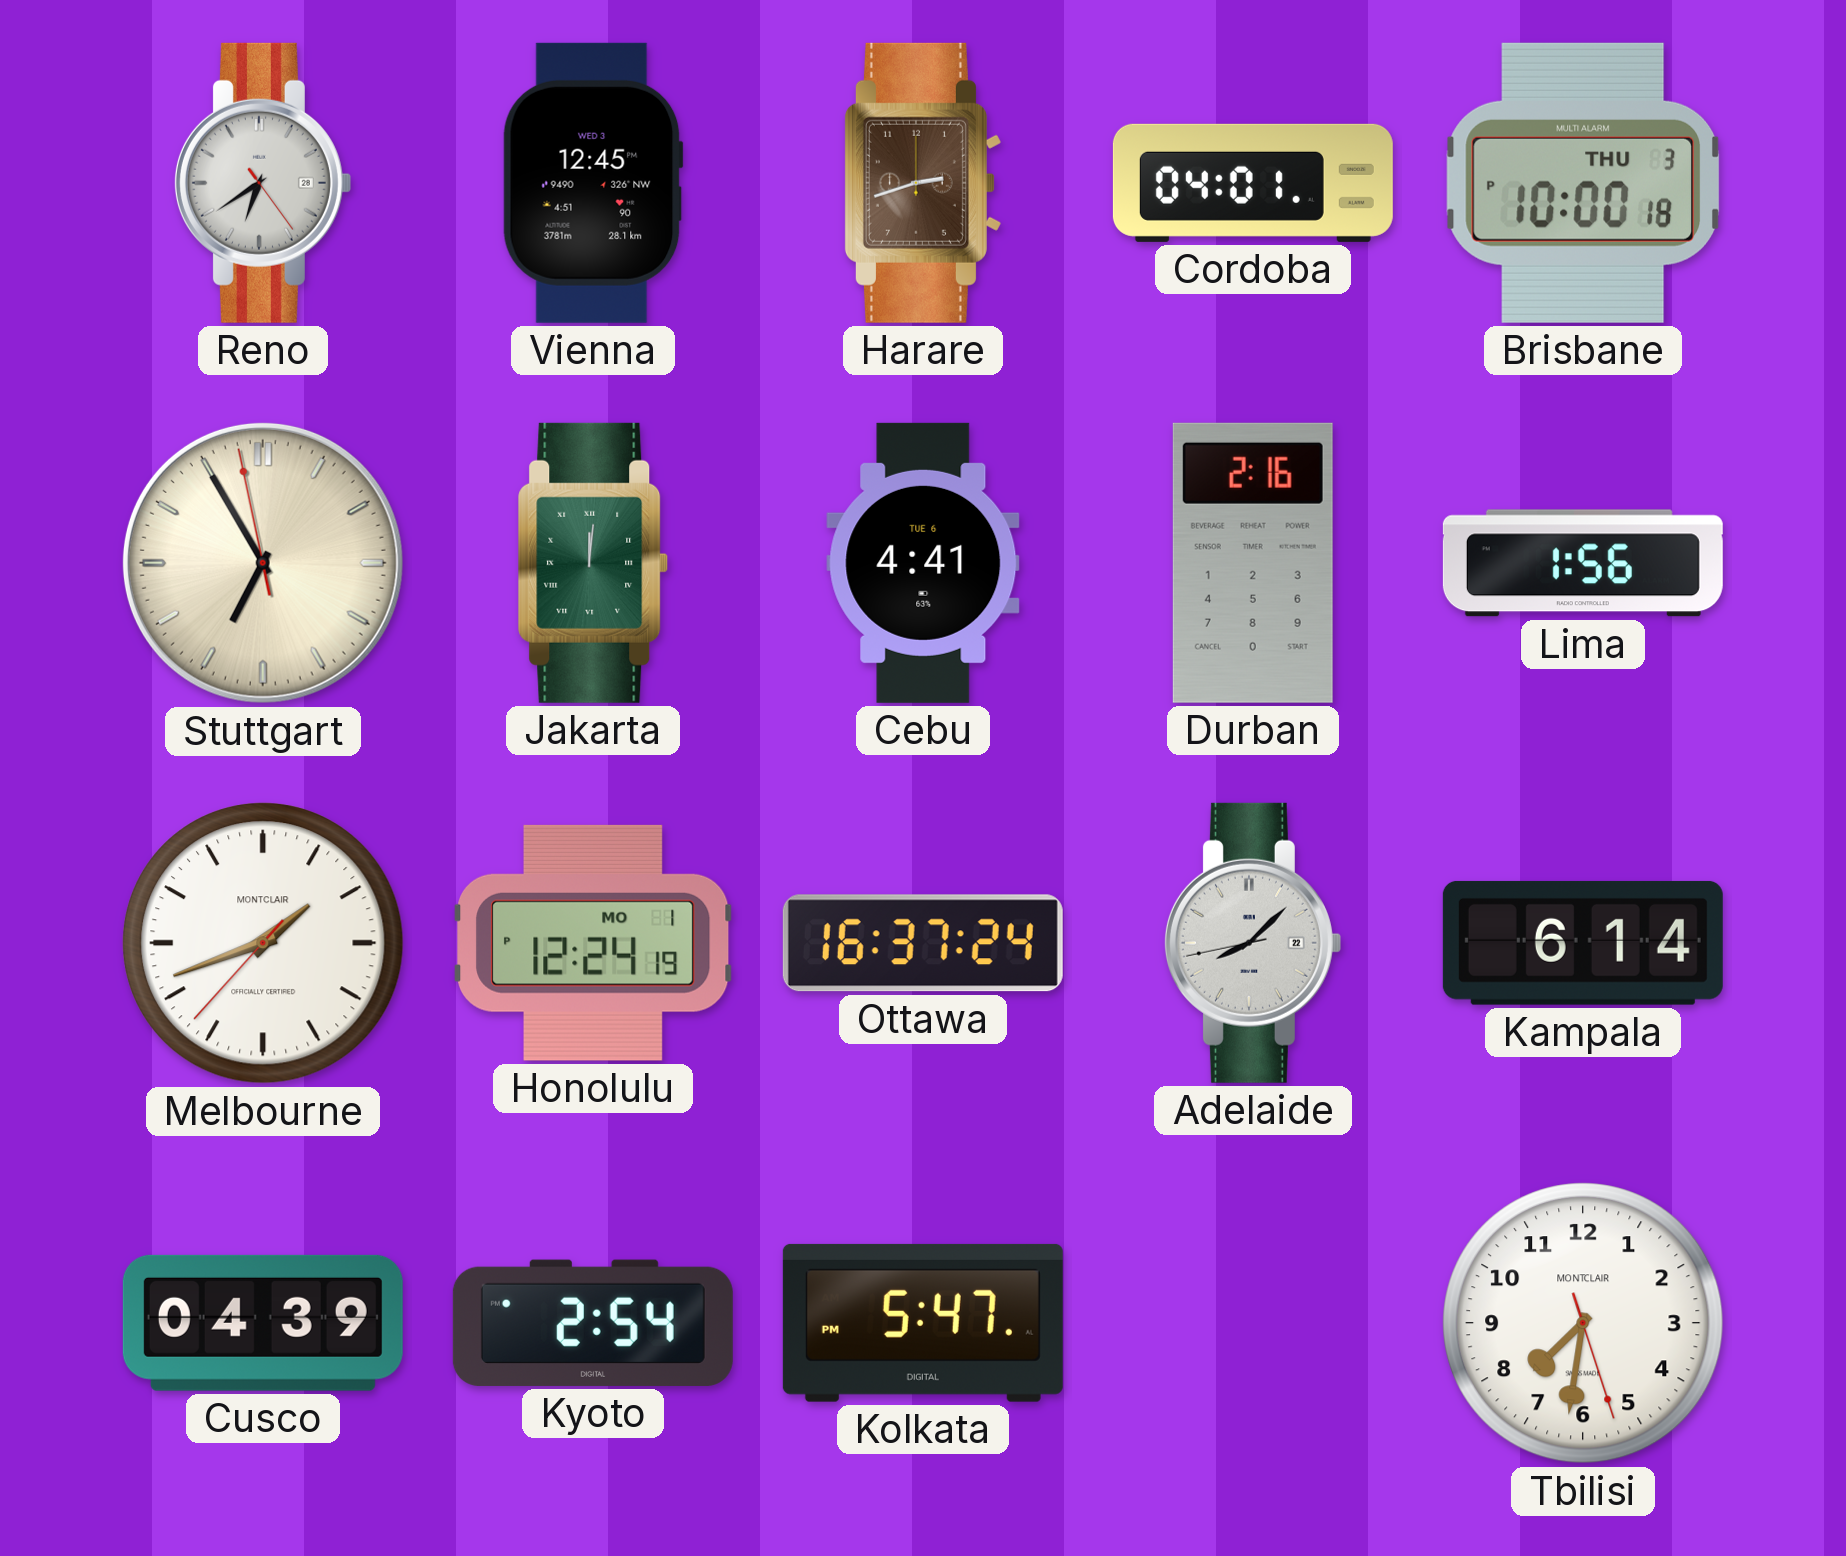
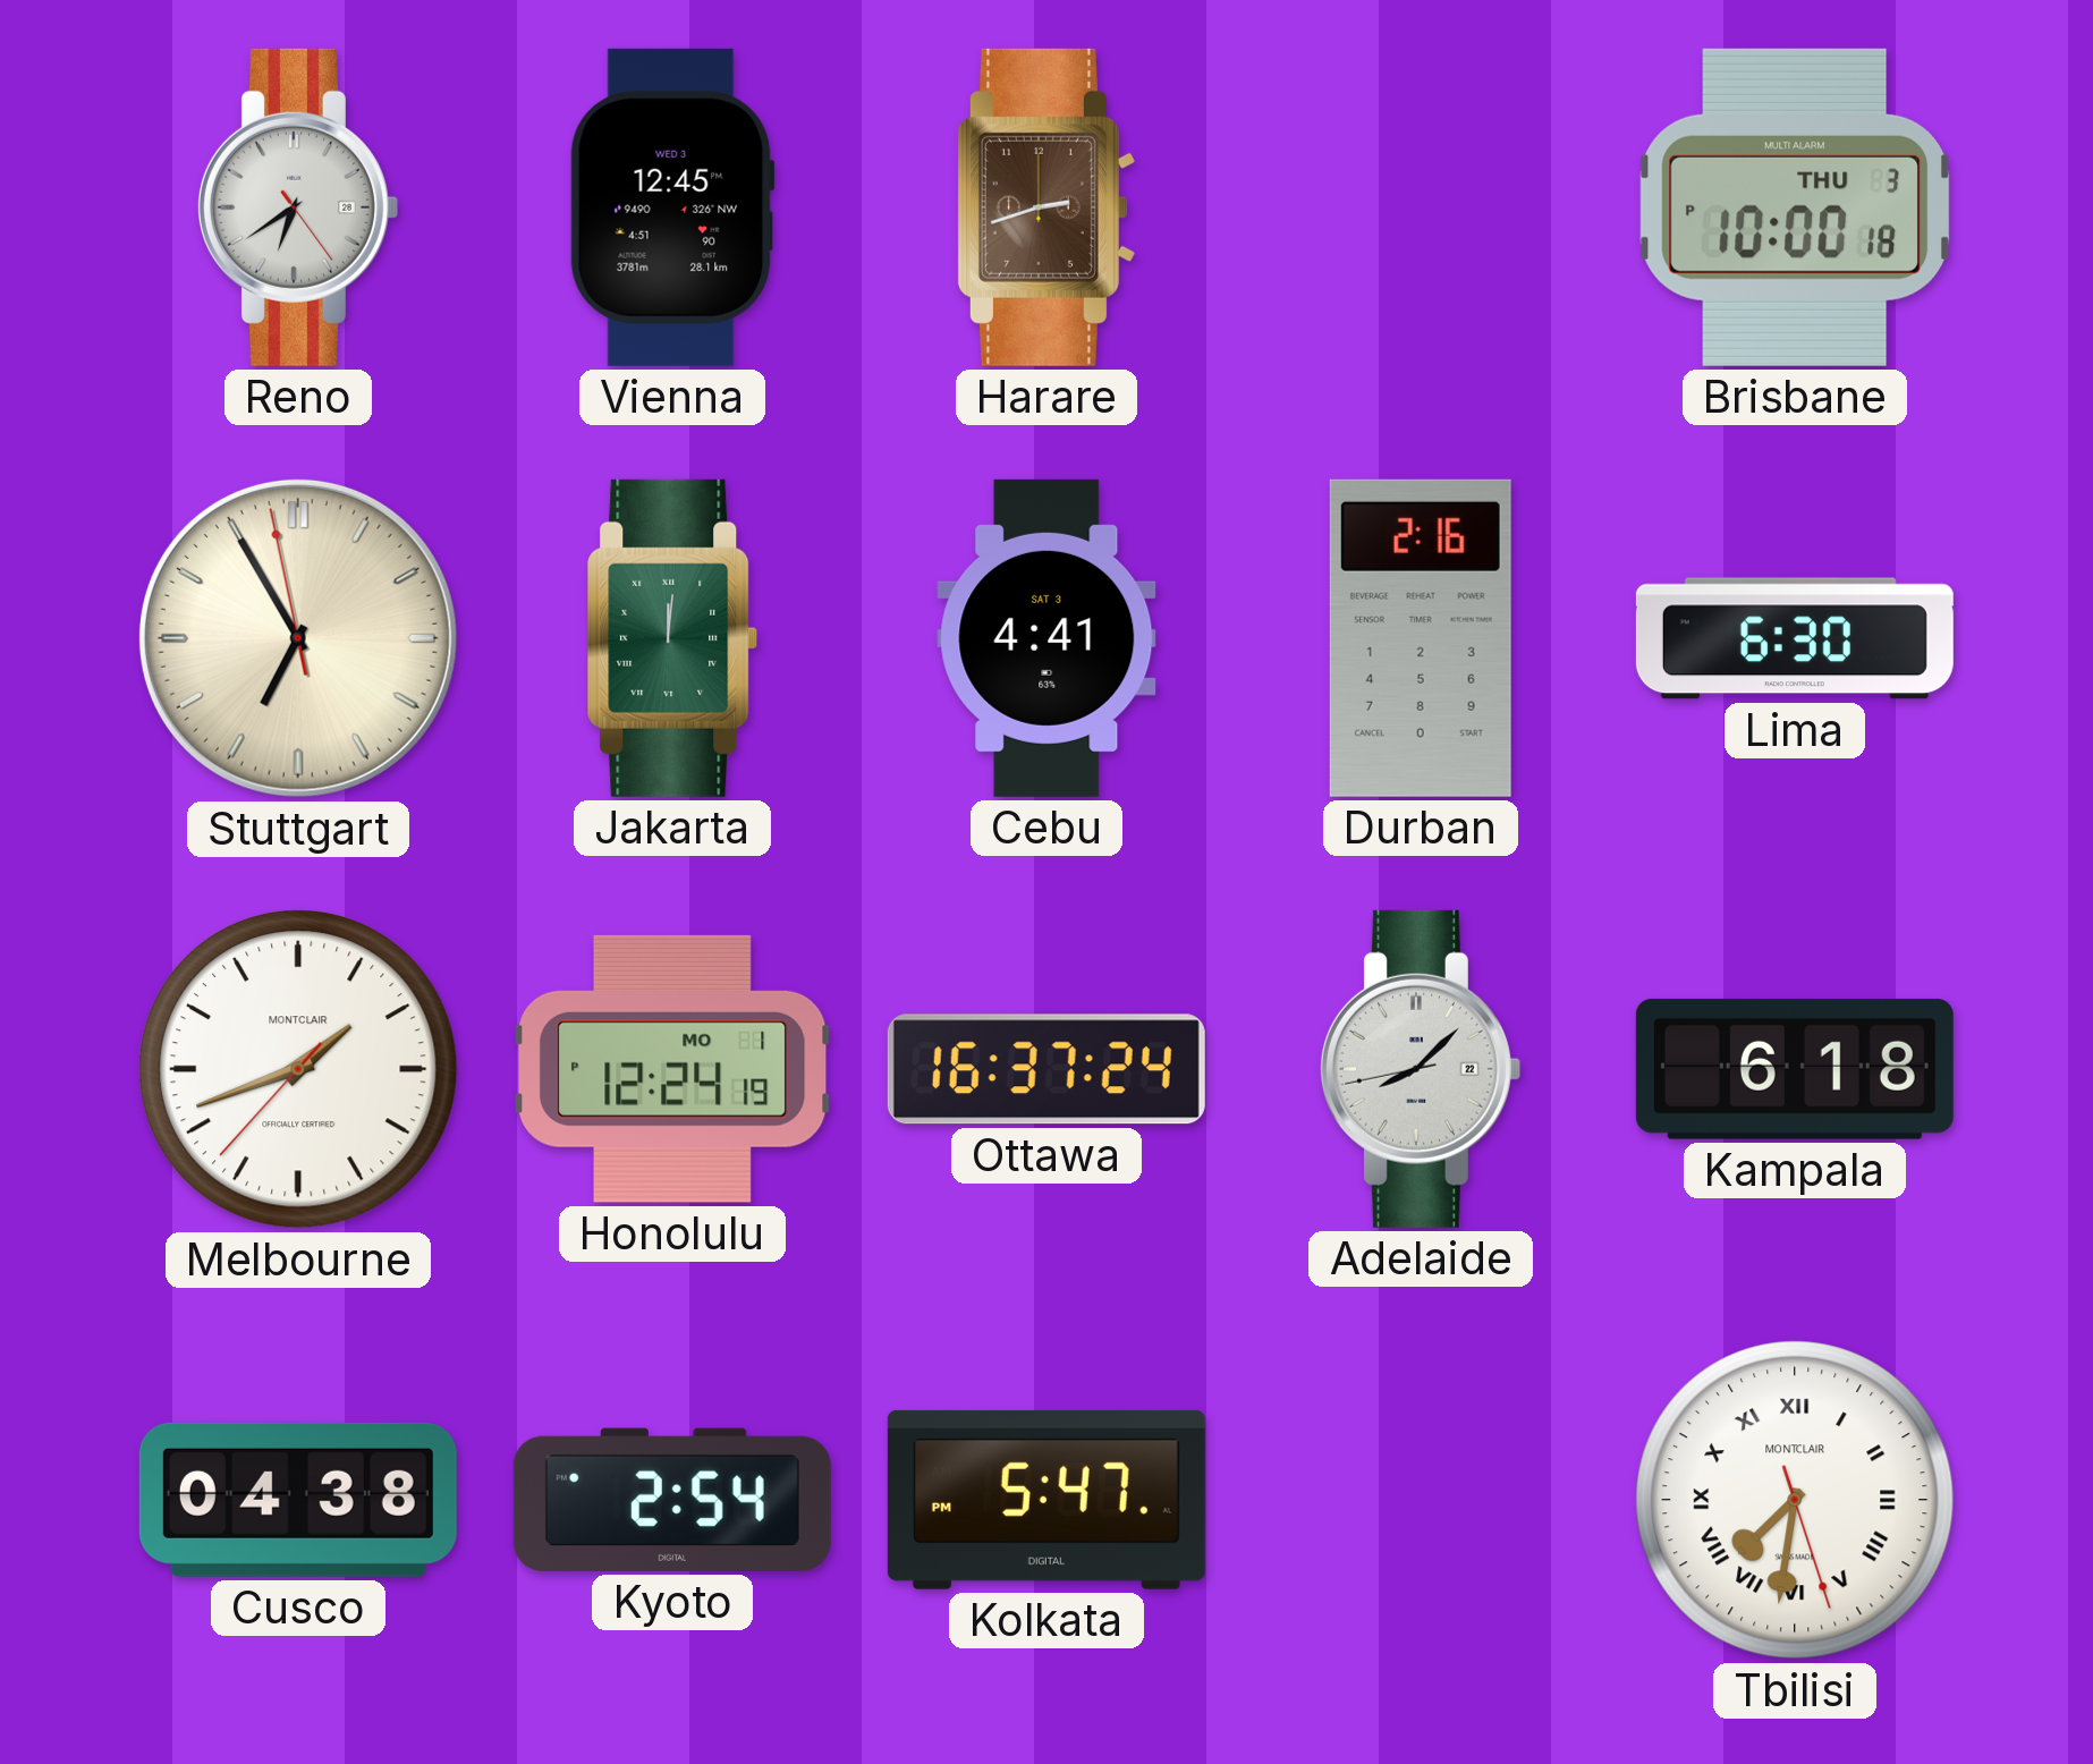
Cordoba: 04:01 -> none (1253, 183)
Cebu date: TUE 6 -> SAT 3 (1046, 638)
Lima: 1:56 -> 6:30 (1795, 638)
Kampala: 6:14 -> 6:18 (1795, 1069)
Cusco: 04:39 -> 04:38 (298, 1500)
Tbilisi numerals: Arabic -> Roman (1795, 1500)
